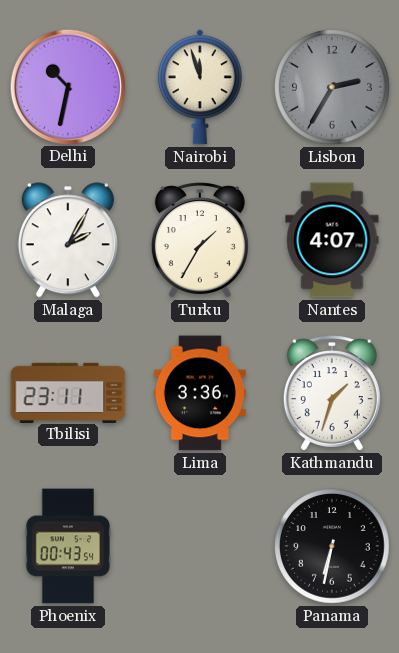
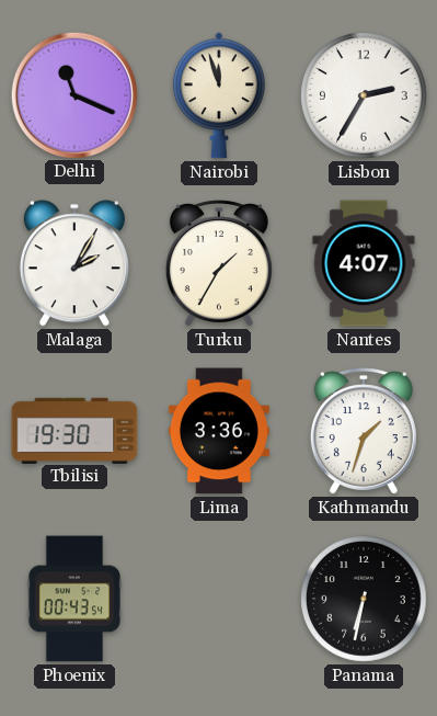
Delhi: 10:32 -> 11:19 (73, 94)
Lisbon dial: grey -> white (364, 95)
Tbilisi: 23:11 -> 19:30 (74, 430)
